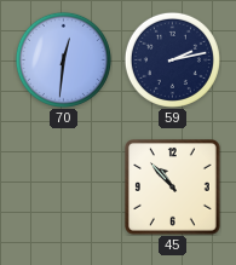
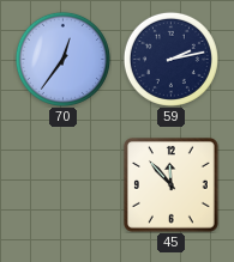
70: 12:31 -> 12:36 (62, 59)
45: 10:53 -> 11:53 (172, 185)
